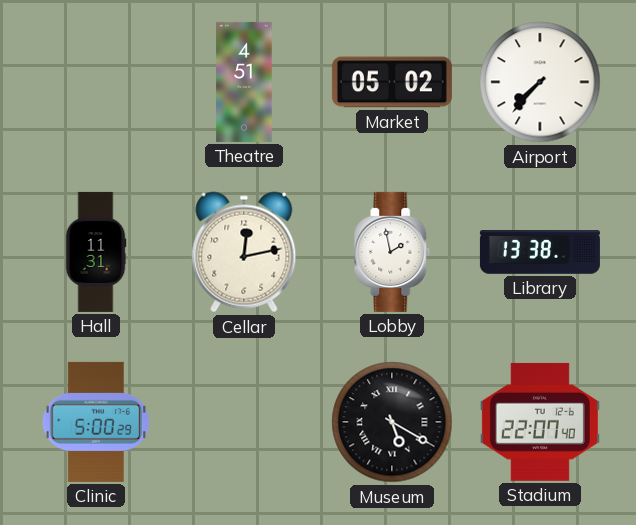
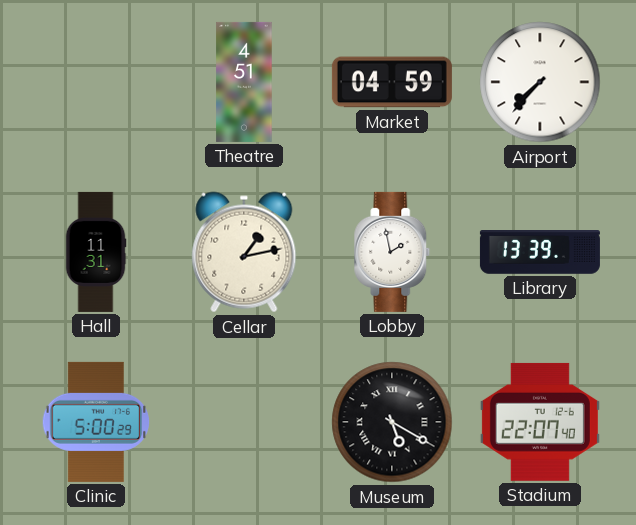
Market: 05:02 -> 04:59 (392, 82)
Cellar: 12:13 -> 1:13 (244, 252)
Library: 13:38 -> 13:39 (540, 252)
